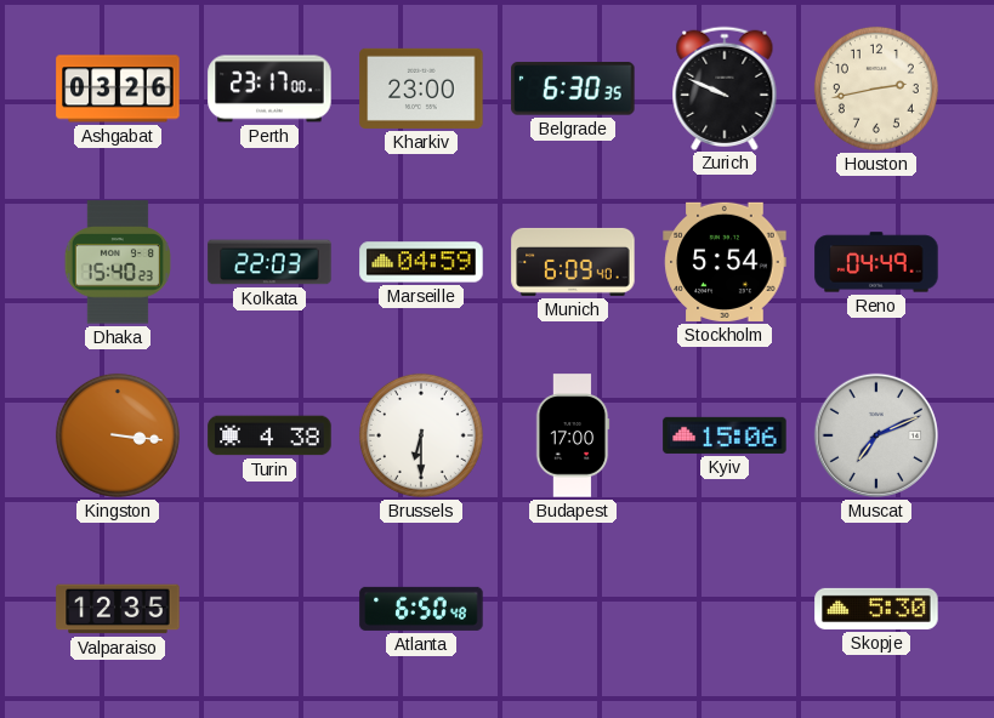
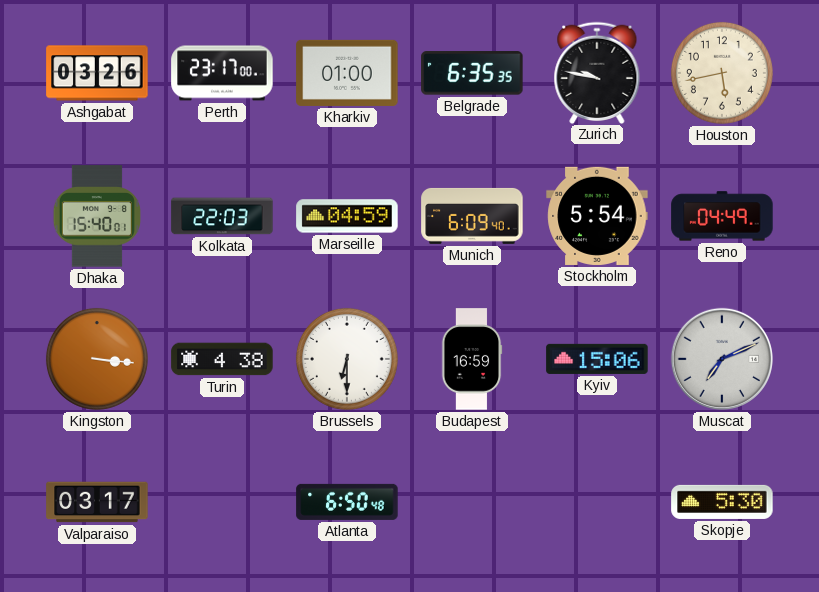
Kharkiv: 23:00 -> 01:00 (347, 73)
Belgrade: 6:30 -> 6:35 (472, 73)
Zurich: 9:49 -> 9:47 (597, 72)
Houston: 2:43 -> 5:43 (722, 73)
Dhaka: 15:40:23 -> 15:40:01 (97, 216)
Budapest: 17:00 -> 16:59 (472, 359)
Valparaiso: 12:35 -> 03:17 (97, 502)
